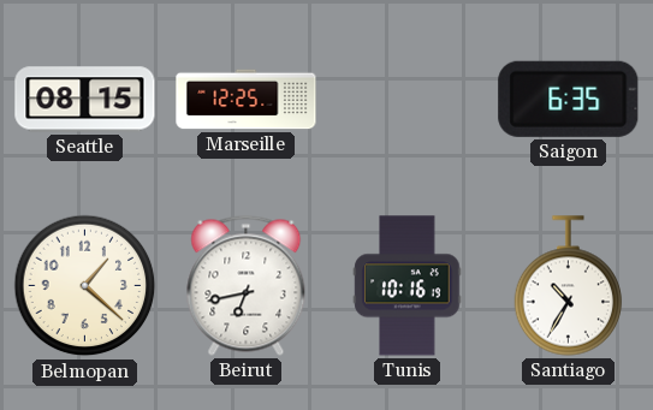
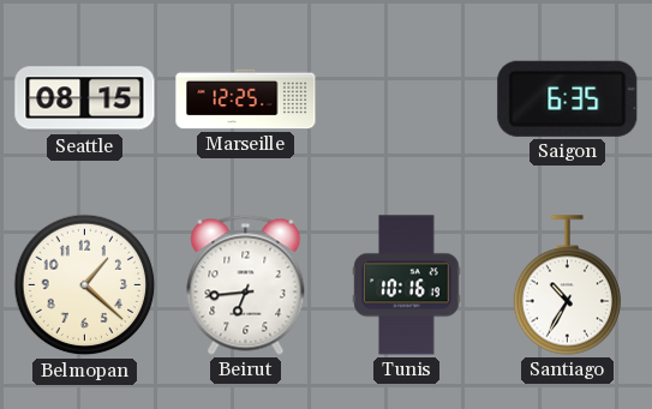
Beirut: 6:43 -> 6:44 (246, 284)
